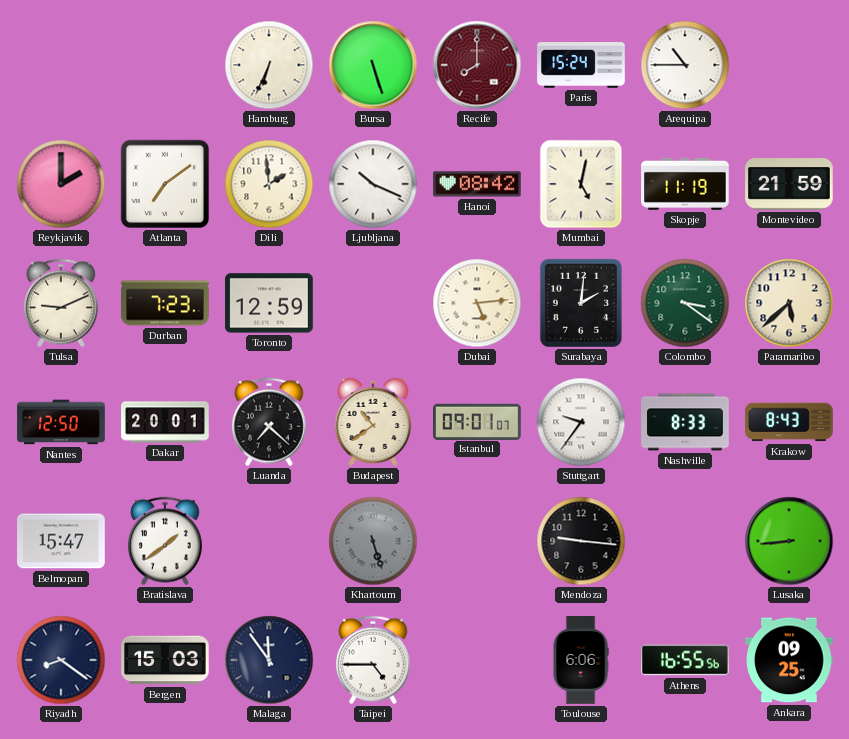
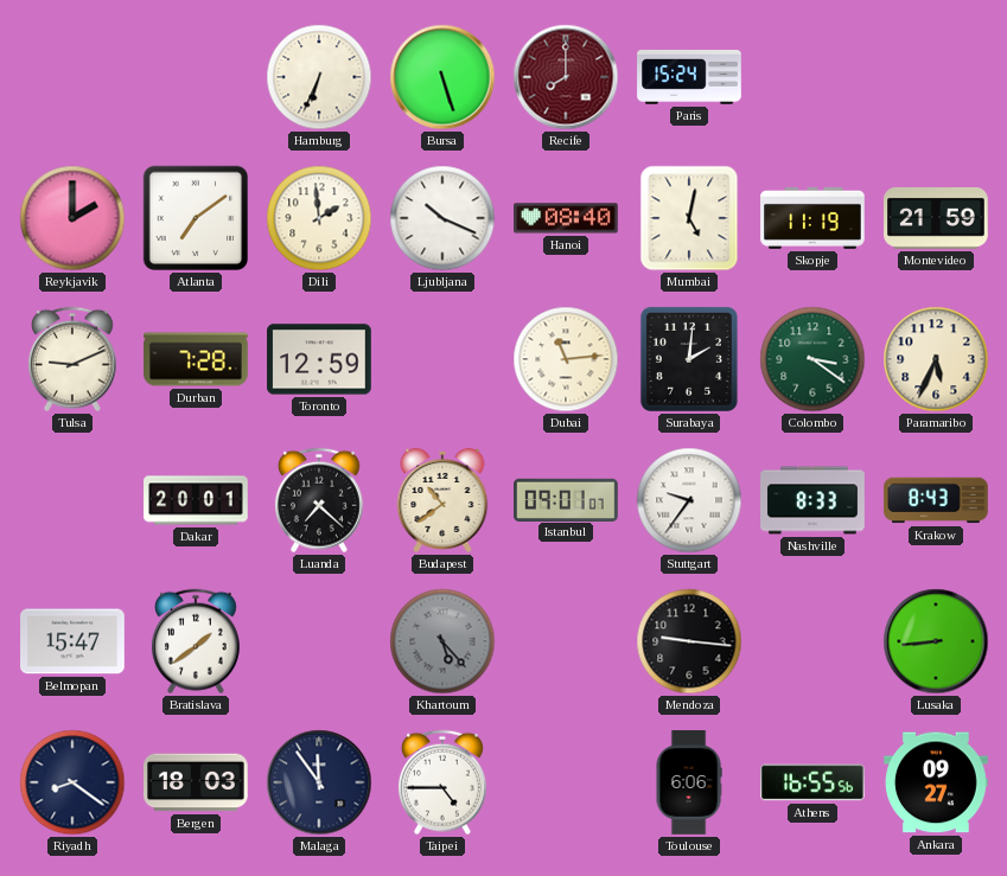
Arequipa: 10:45 -> none (685, 65)
Hanoi: 08:42 -> 08:40 (567, 218)
Durban: 7:23 -> 7:28 (196, 359)
Dubai: 5:14 -> 11:14 (566, 359)
Paramaribo: 5:38 -> 5:34 (936, 359)
Nantes: 12:50 -> none (61, 422)
Khartoum: 5:27 -> 5:23 (442, 641)
Bergen: 15:03 -> 18:03 (196, 782)
Ankara: 09:25 -> 09:27 (936, 782)
